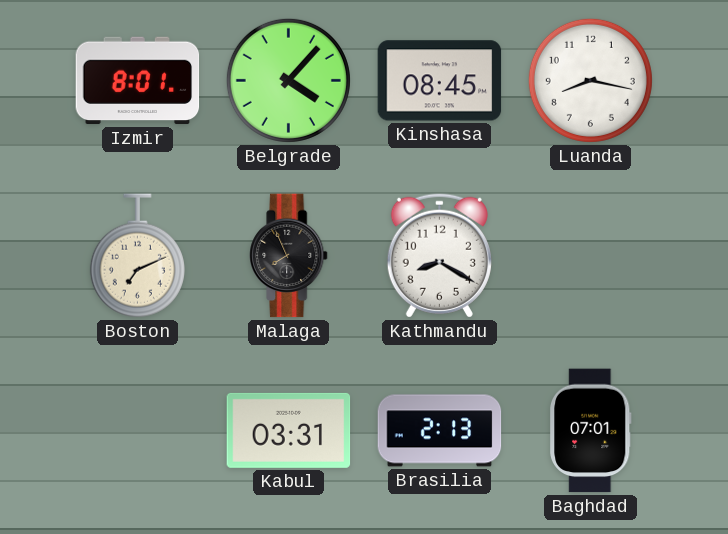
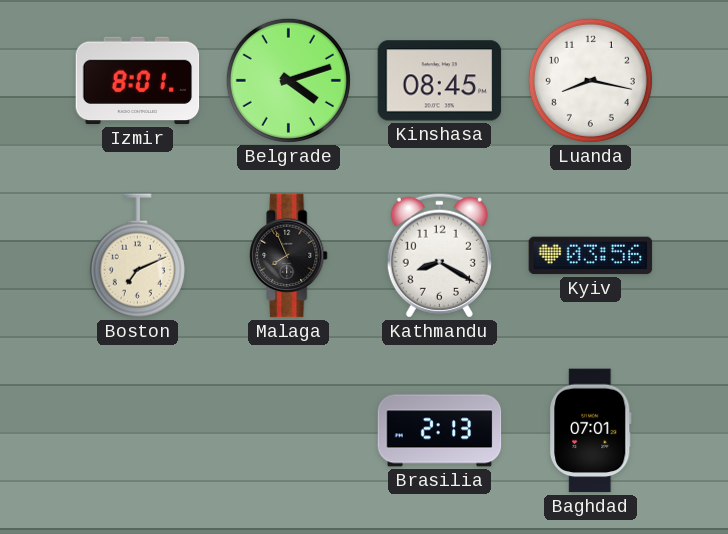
Belgrade: 4:07 -> 4:12 (288, 80)
Kyiv: none -> 03:56 (591, 256)
Kabul: 03:31 -> none (289, 430)
